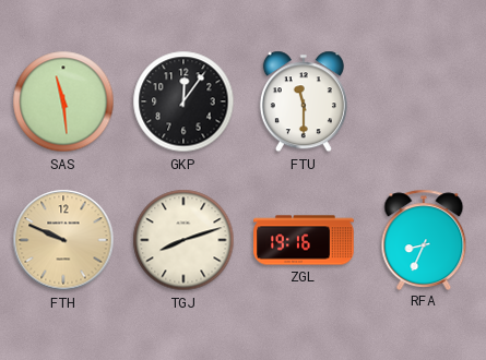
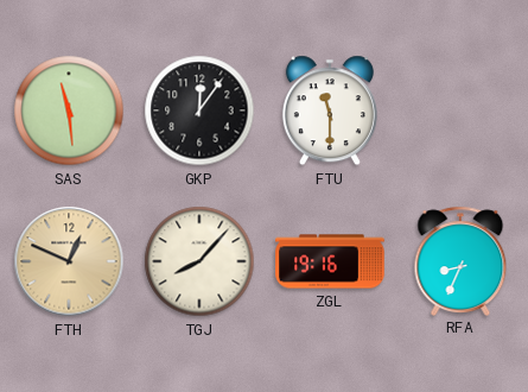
FTH: 9:49 -> 12:49 (69, 261)
TGJ: 8:12 -> 8:07 (199, 261)
